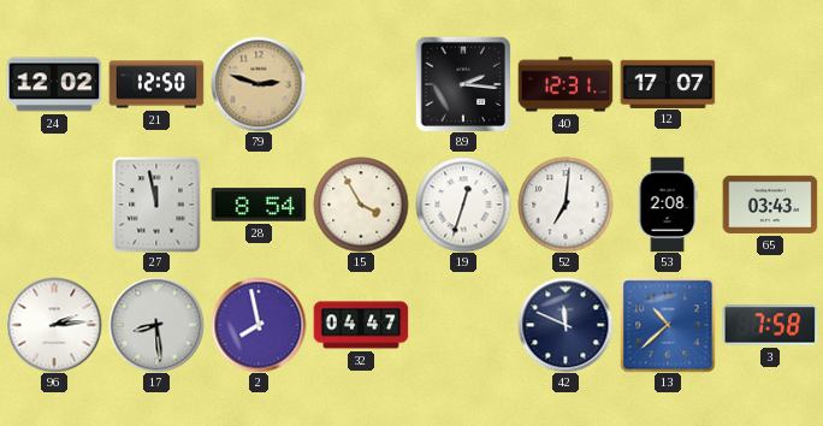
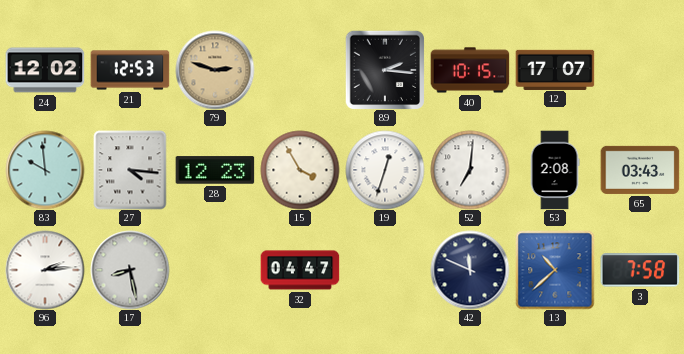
21: 12:50 -> 12:53 (130, 70)
40: 12:31 -> 10:15 (470, 70)
83: none -> 9:59 (45, 170)
27: 11:58 -> 4:16 (130, 170)
28: 8:54 -> 12:23 (215, 170)
17: 8:29 -> 8:28 (130, 270)
2: 7:58 -> none (259, 325)
